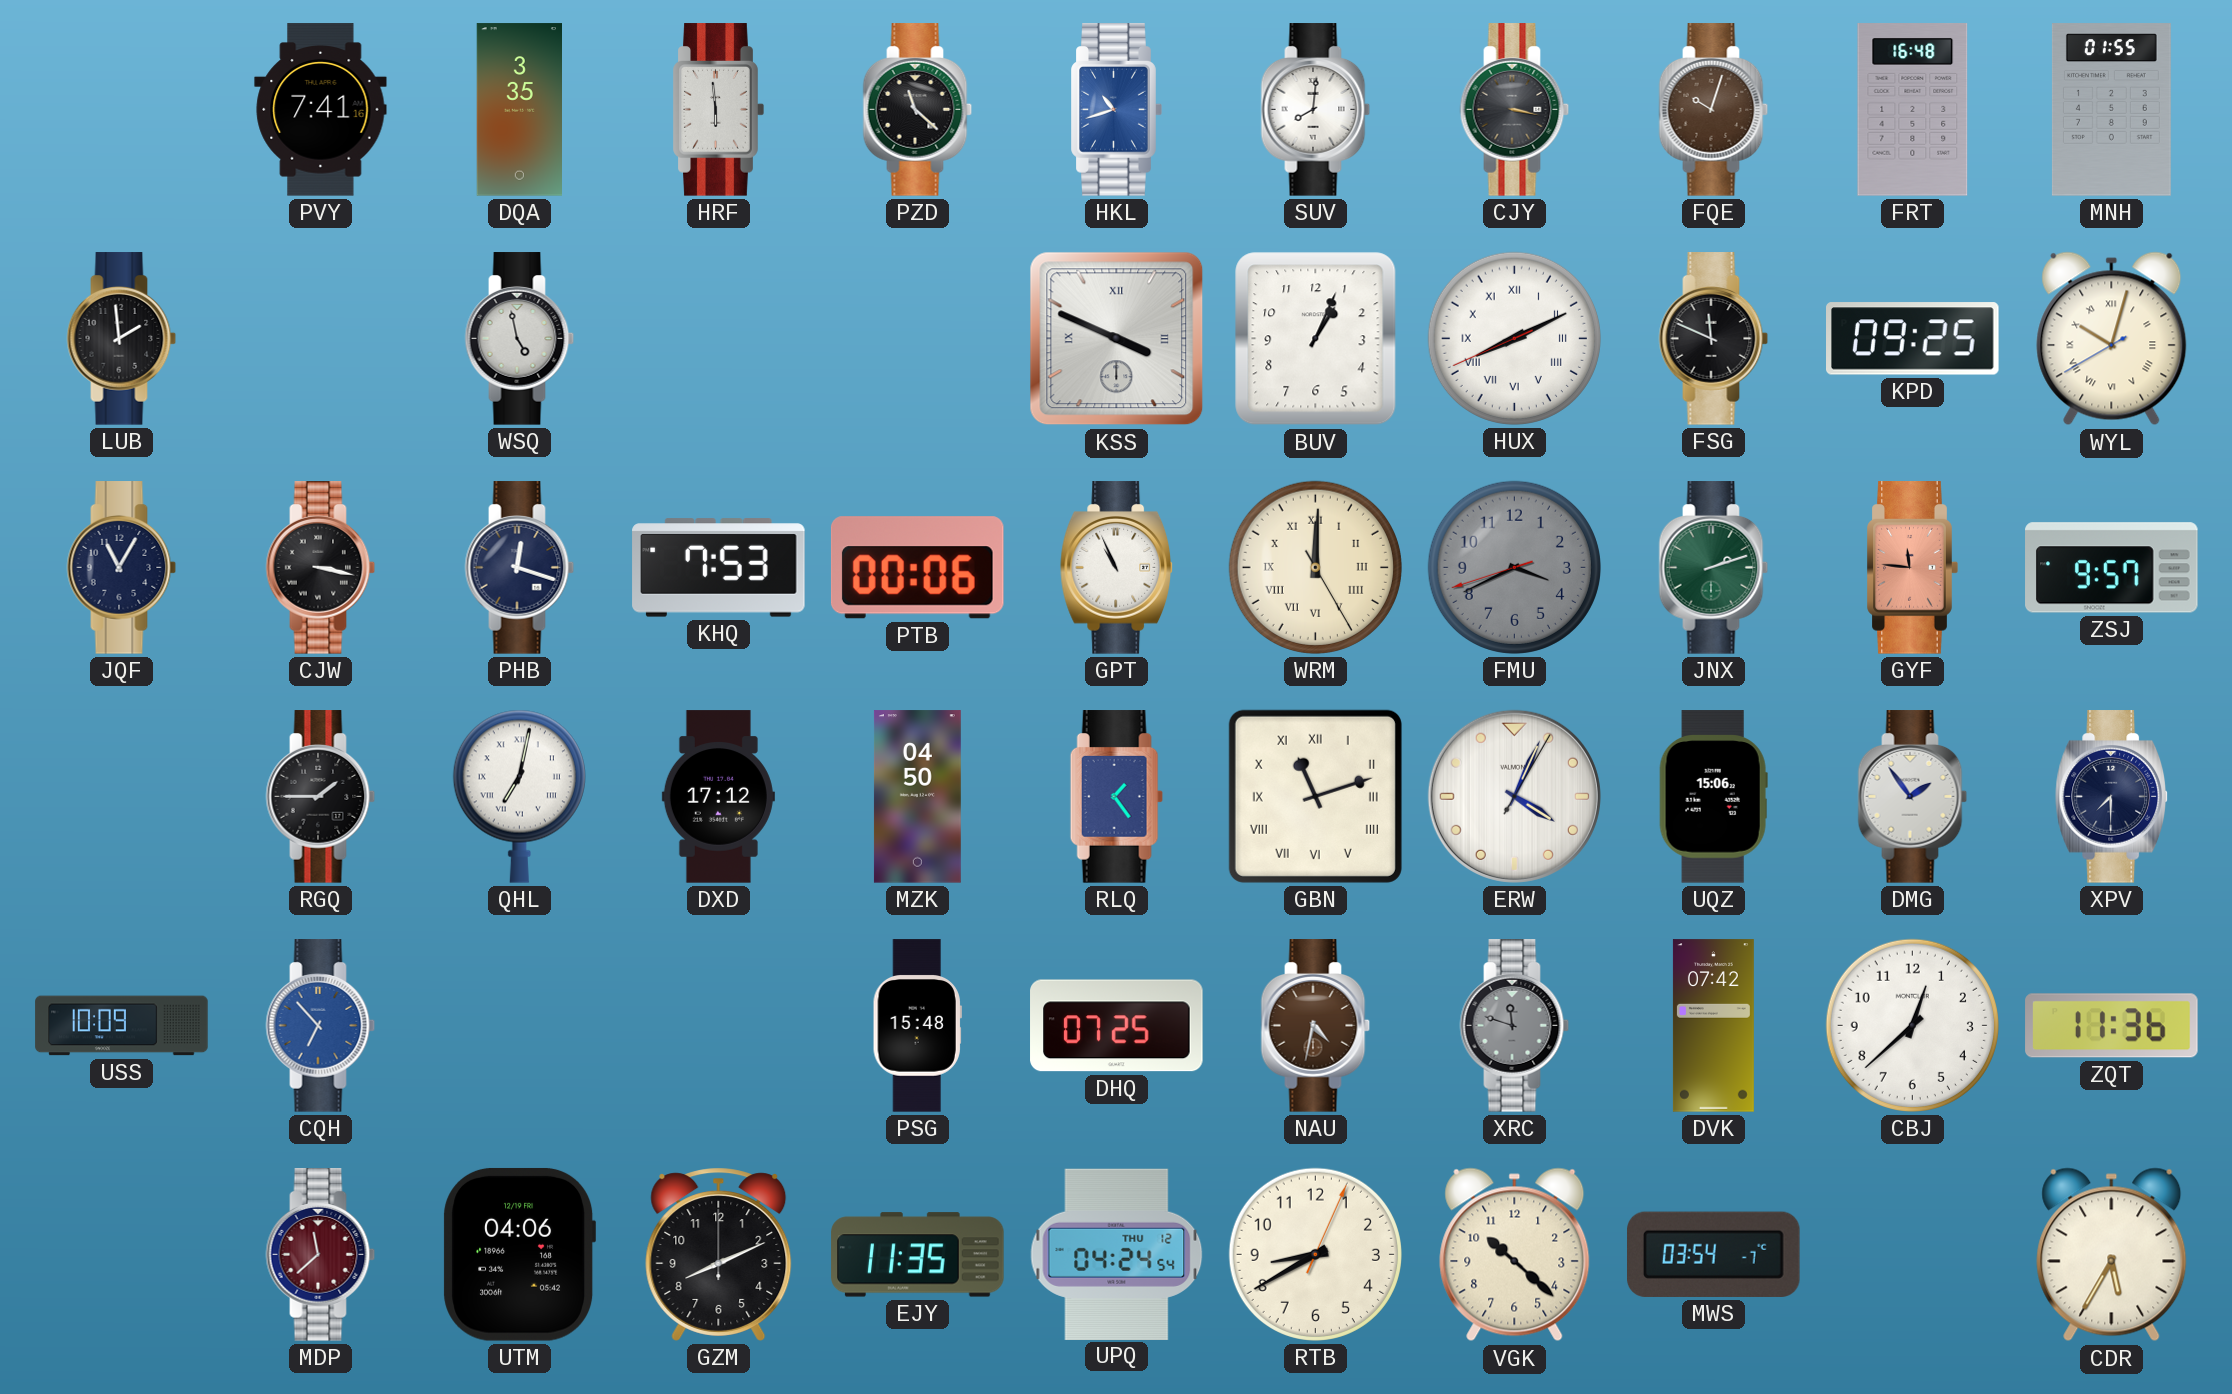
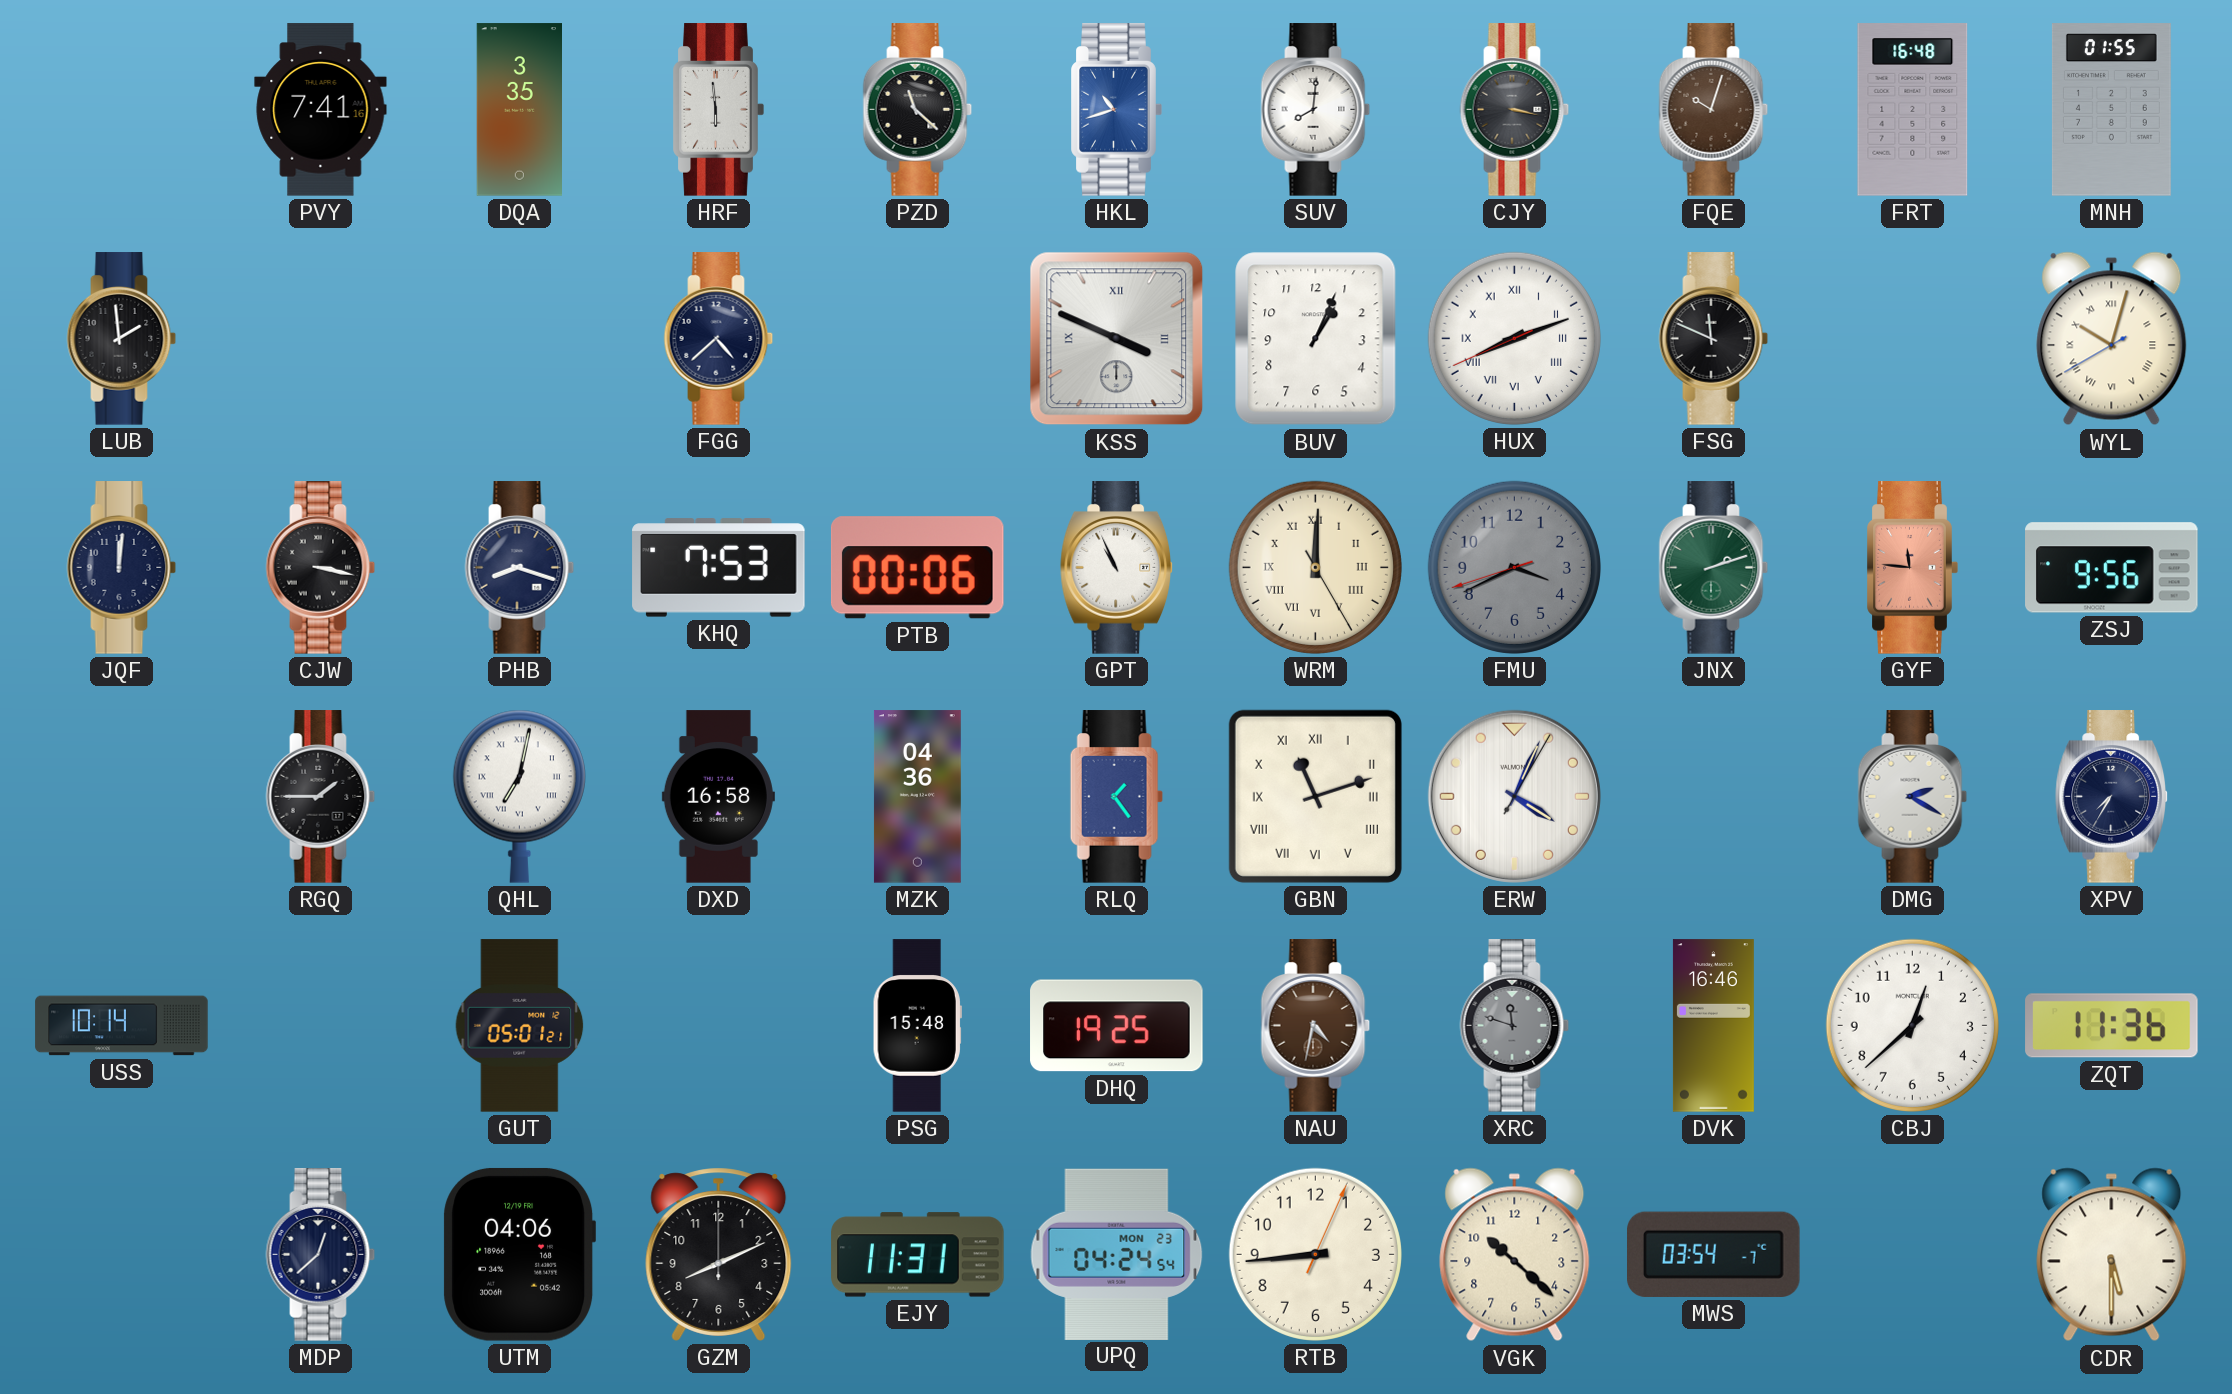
WSQ: 4:58 -> none (520, 339)
FGG: none -> 4:38 (719, 339)
HUX: 8:10 -> 8:11 (1514, 338)
KPD: 09:25 -> none (1913, 339)
JQF: 11:05 -> 12:01 (122, 568)
PHB: 12:18 -> 8:18 (520, 568)
ZSJ: 9:57 -> 9:56 (2112, 568)
DXD: 17:12 -> 16:58 (718, 797)
MZK: 04:50 -> 04:36 (917, 797)
UQZ: 15:06 -> none (1713, 797)
DMG: 1:54 -> 2:20 (1913, 797)
XPV: 7:30 -> 7:35 (2111, 797)
USS: 10:09 -> 10:14 (122, 1026)
CQH: 6:53 -> none (321, 1026)
GUT: none -> 05:01 (520, 1026)
DHQ: 07:25 -> 19:25 (1117, 1026)
DVK: 07:42 -> 16:46 (1713, 1026)
MDP: 11:38 -> 12:38 (321, 1255)
MDP dial: burgundy -> navy (321, 1255)
EJY: 11:35 -> 11:31 (918, 1255)
UPQ date: THU 12 -> MON 23 (1117, 1254)
RTB: 8:40 -> 8:44 (1315, 1254)
CDR: 5:35 -> 5:30 (2112, 1255)
